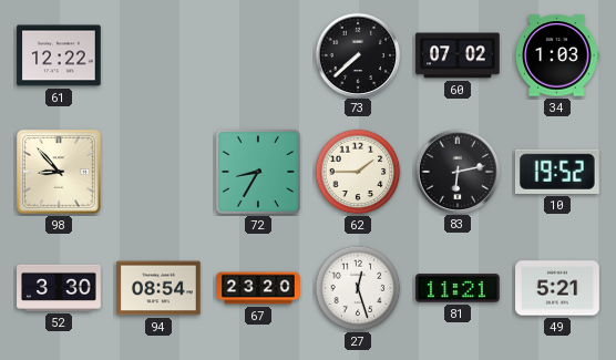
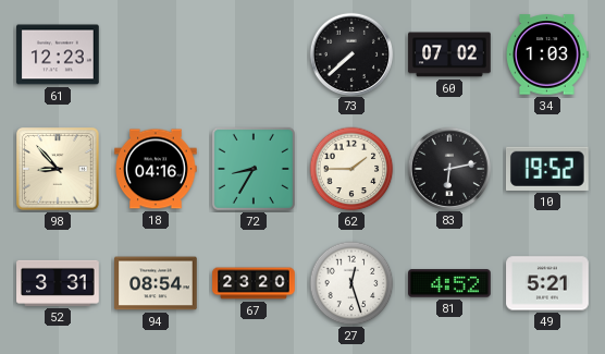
61: 12:22 -> 12:23 (58, 54)
18: none -> 04:16 (156, 169)
52: 3:30 -> 3:31 (58, 283)
81: 11:21 -> 4:52 (449, 283)
